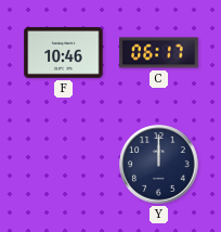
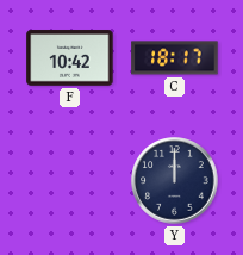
F: 10:46 -> 10:42 (70, 58)
C: 06:17 -> 18:17 (175, 58)
